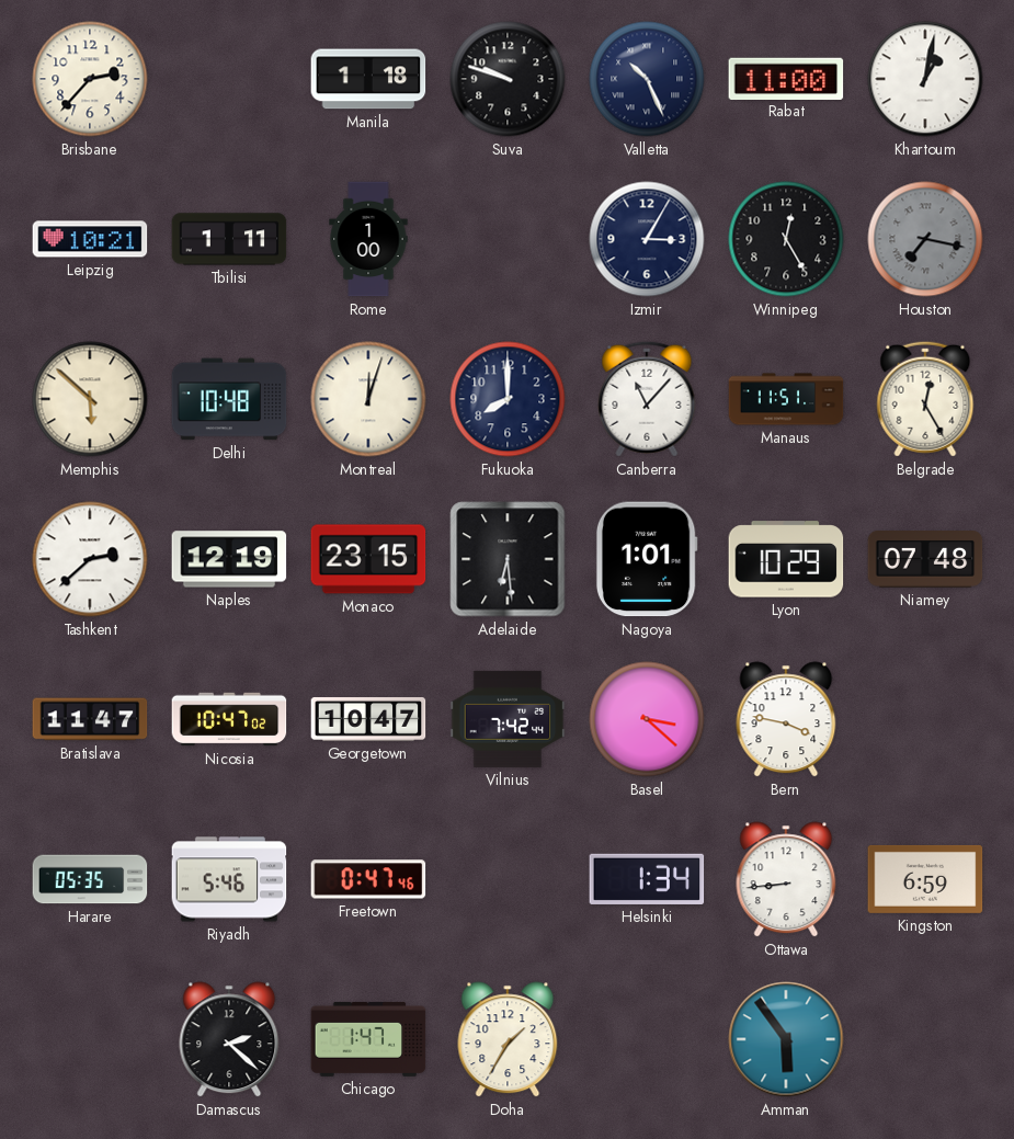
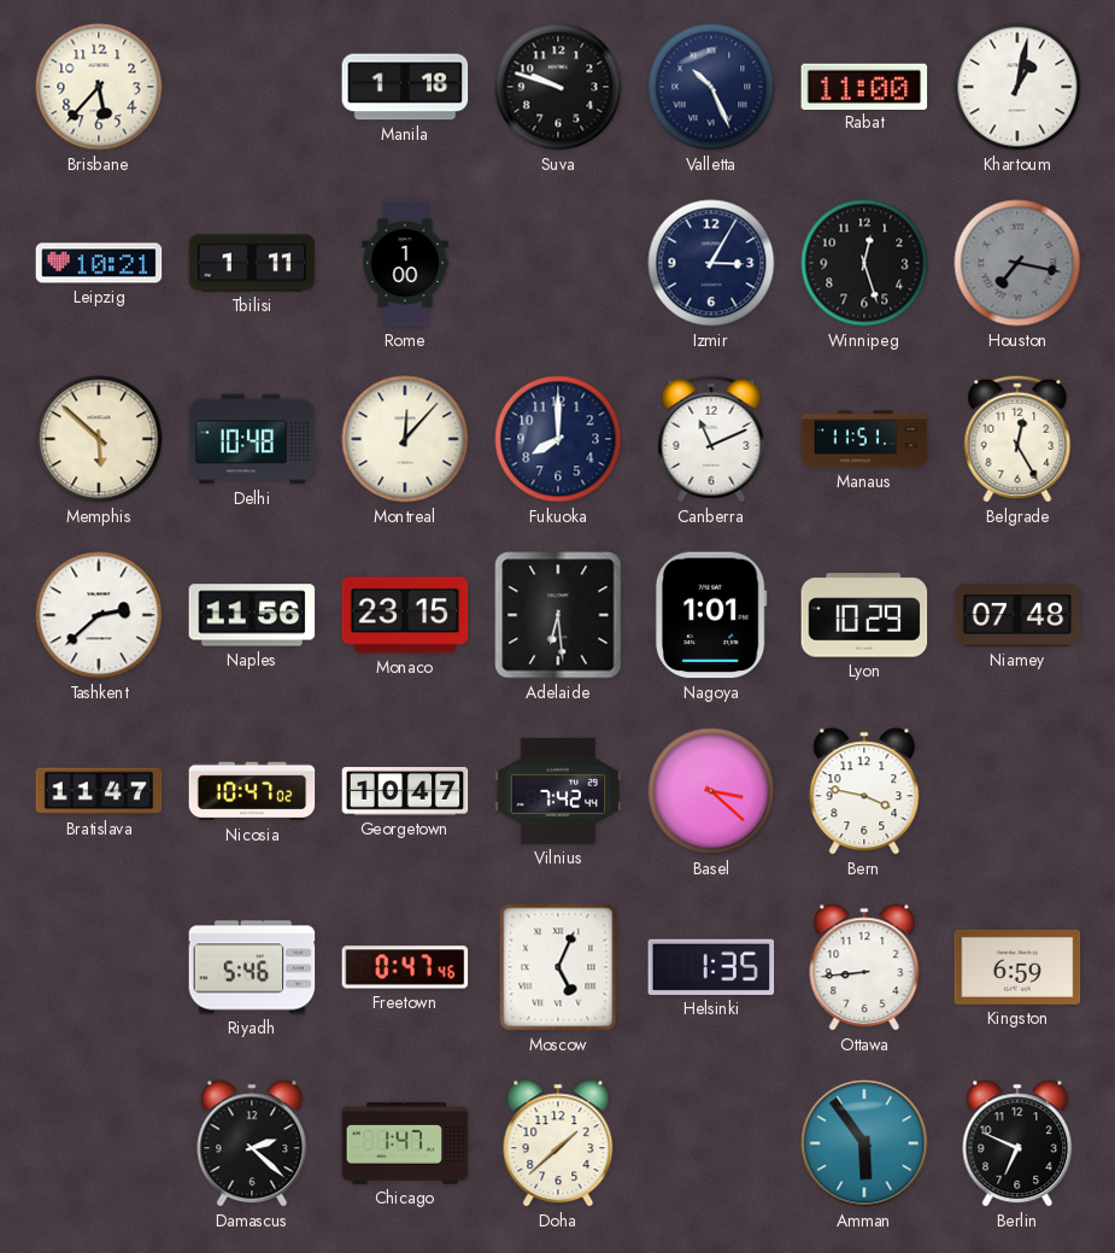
Brisbane: 2:37 -> 5:37 (99, 87)
Winnipeg: 12:25 -> 12:27 (864, 263)
Montreal: 12:03 -> 12:07 (405, 439)
Canberra: 11:07 -> 11:11 (711, 439)
Naples: 12:19 -> 11:56 (252, 615)
Harare: 05:35 -> none (90, 879)
Moscow: none -> 5:04 (558, 967)
Helsinki: 1:34 -> 1:35 (711, 967)
Doha: 1:35 -> 1:38 (558, 1143)
Berlin: none -> 6:49 (1017, 1143)
